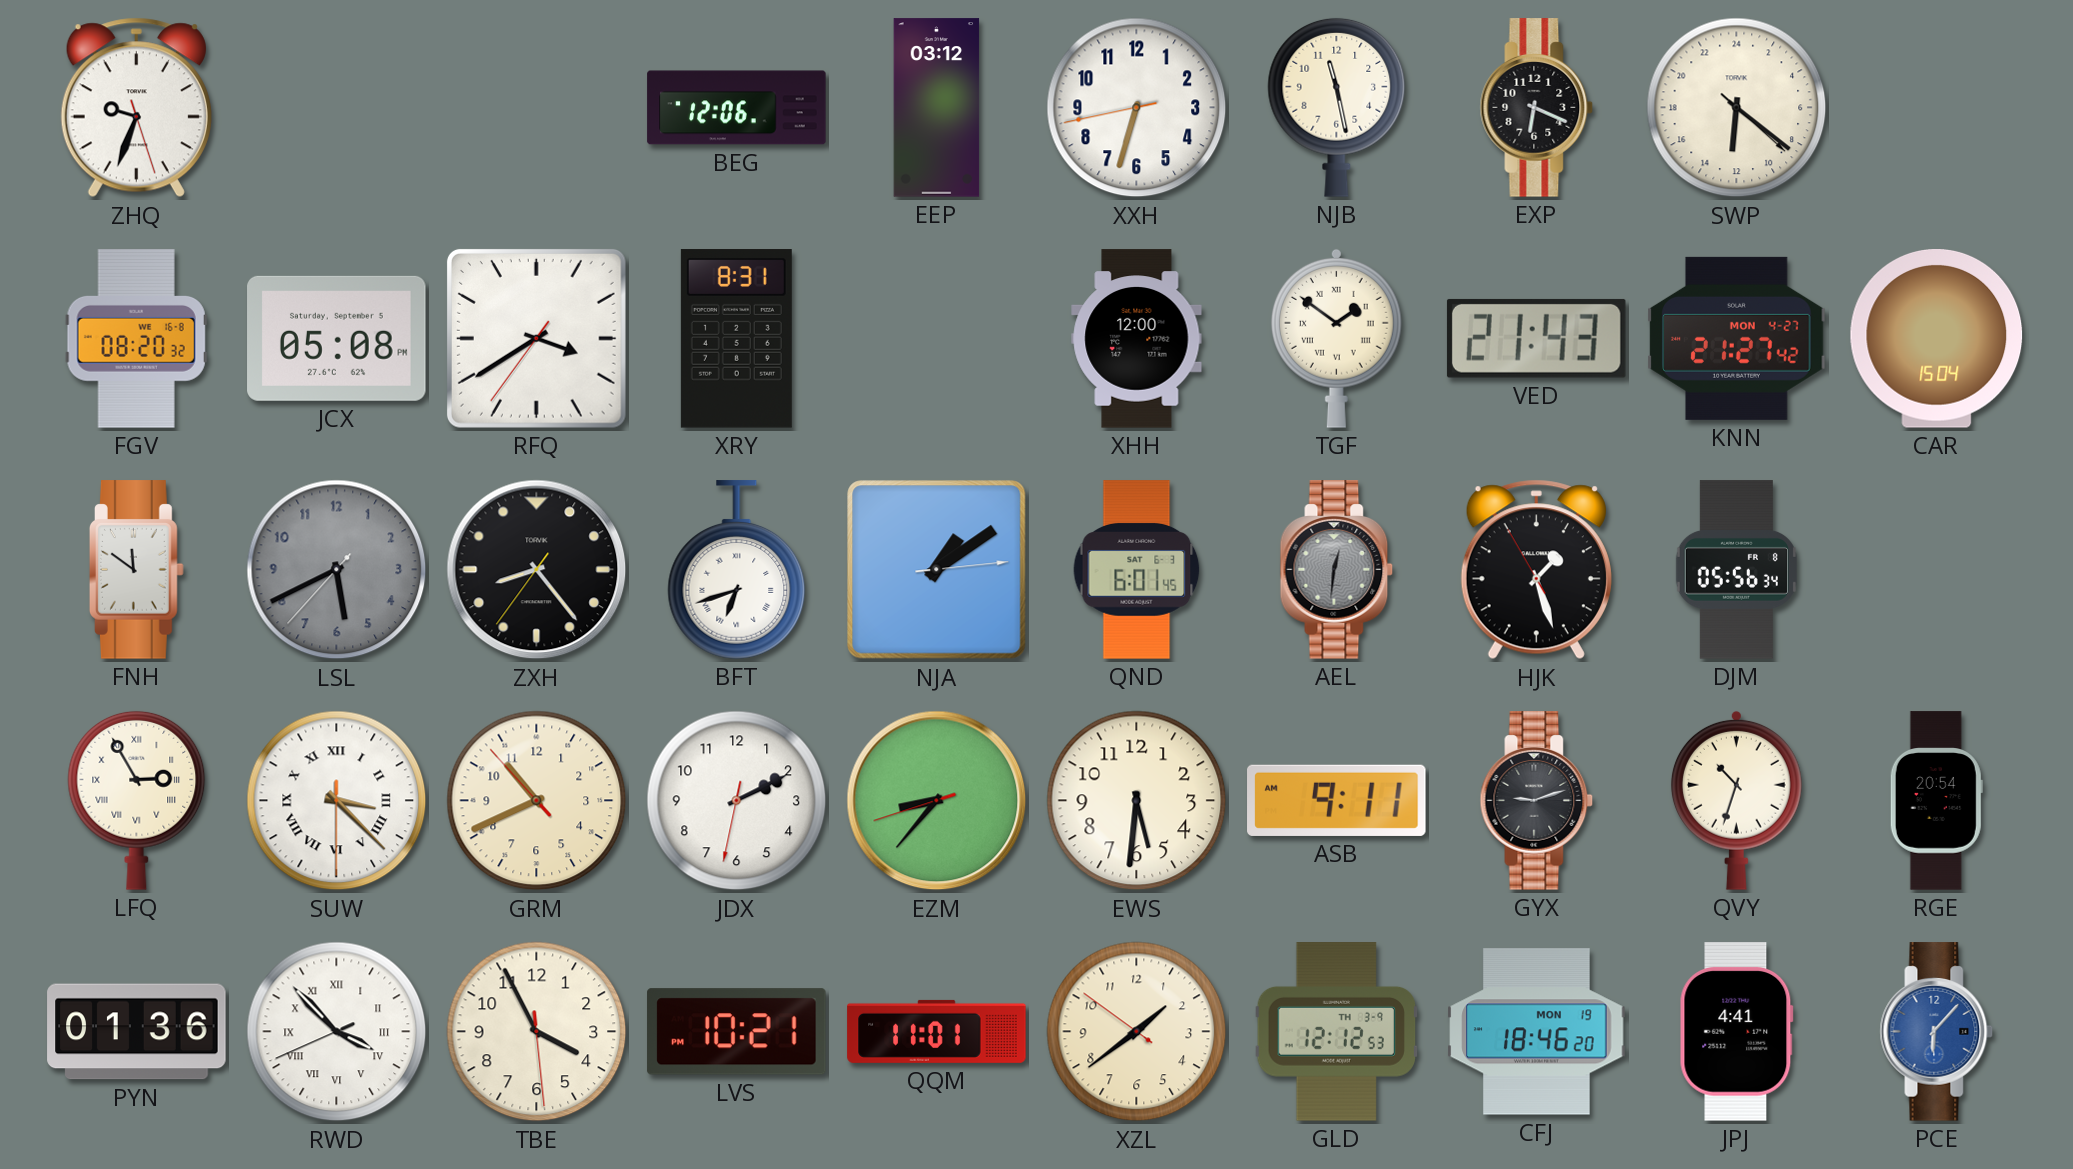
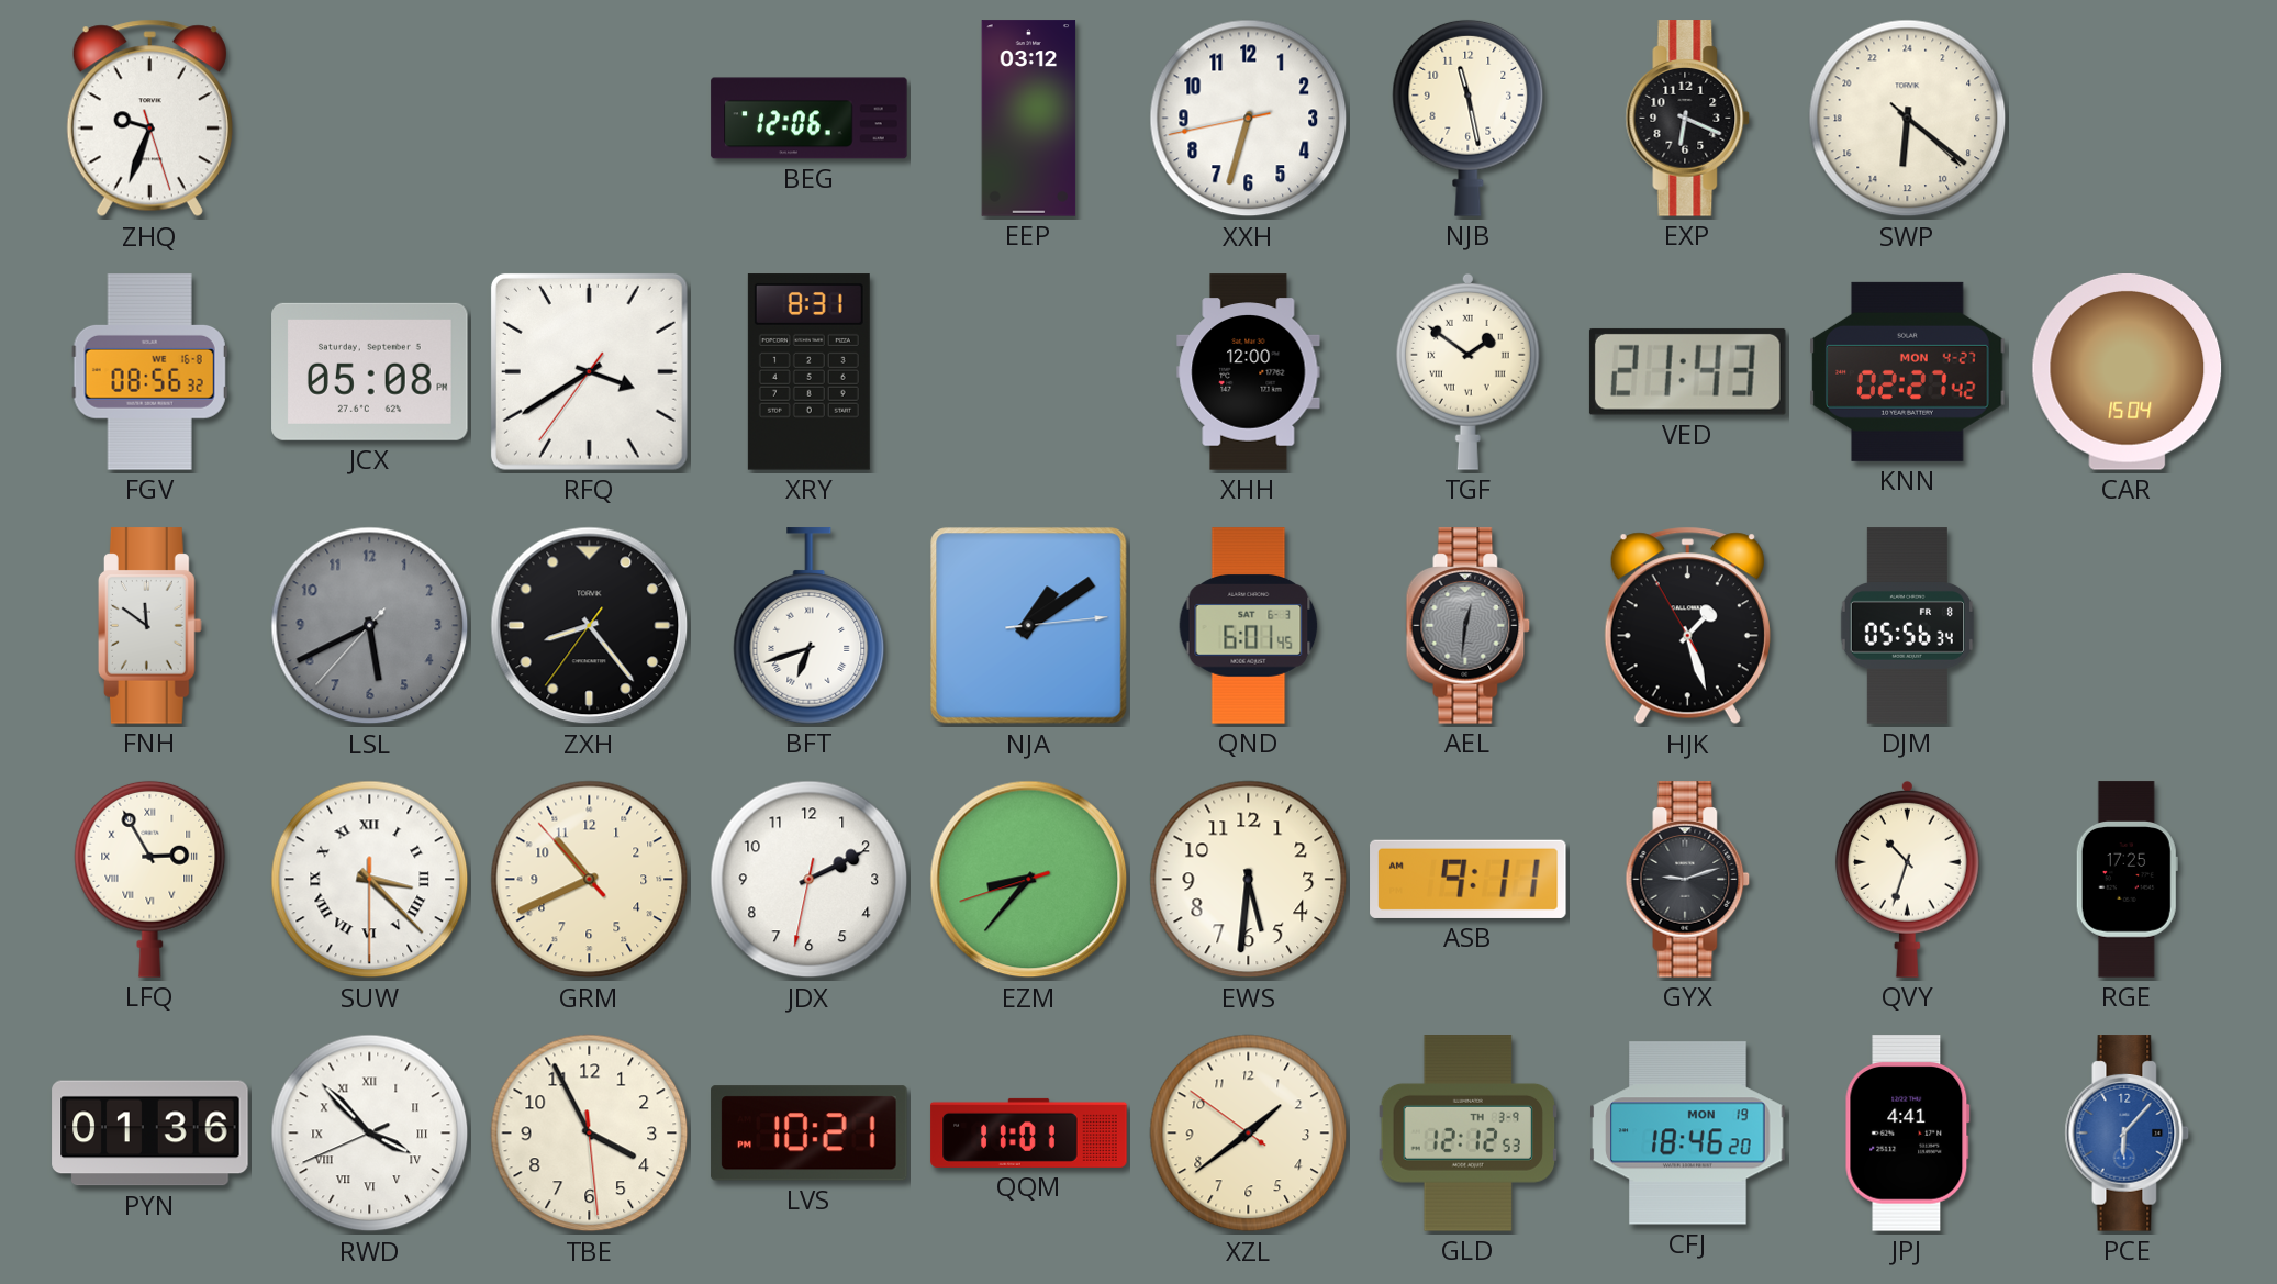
FGV: 08:20 -> 08:56 (149, 372)
KNN: 21:27 -> 02:27 (1908, 371)
RGE: 20:54 -> 17:25 (2127, 880)
